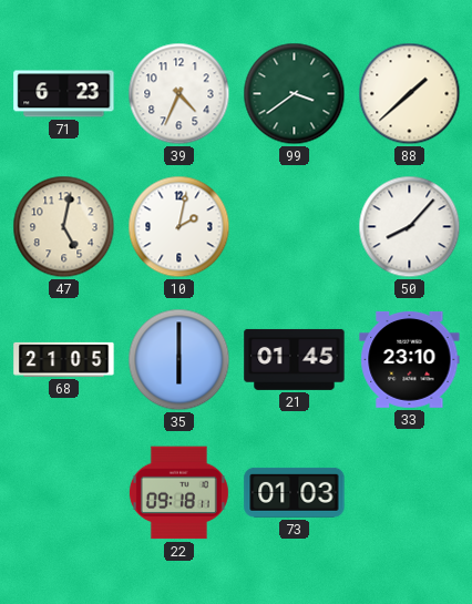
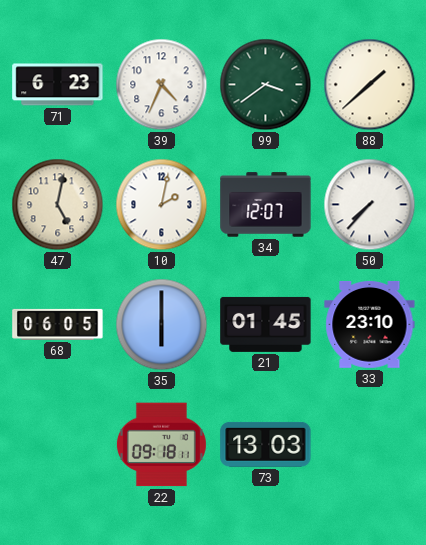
34: none -> 12:07 (266, 205)
50: 8:07 -> 7:37 (370, 205)
68: 21:05 -> 06:05 (58, 324)
73: 01:03 -> 13:03 (266, 444)
